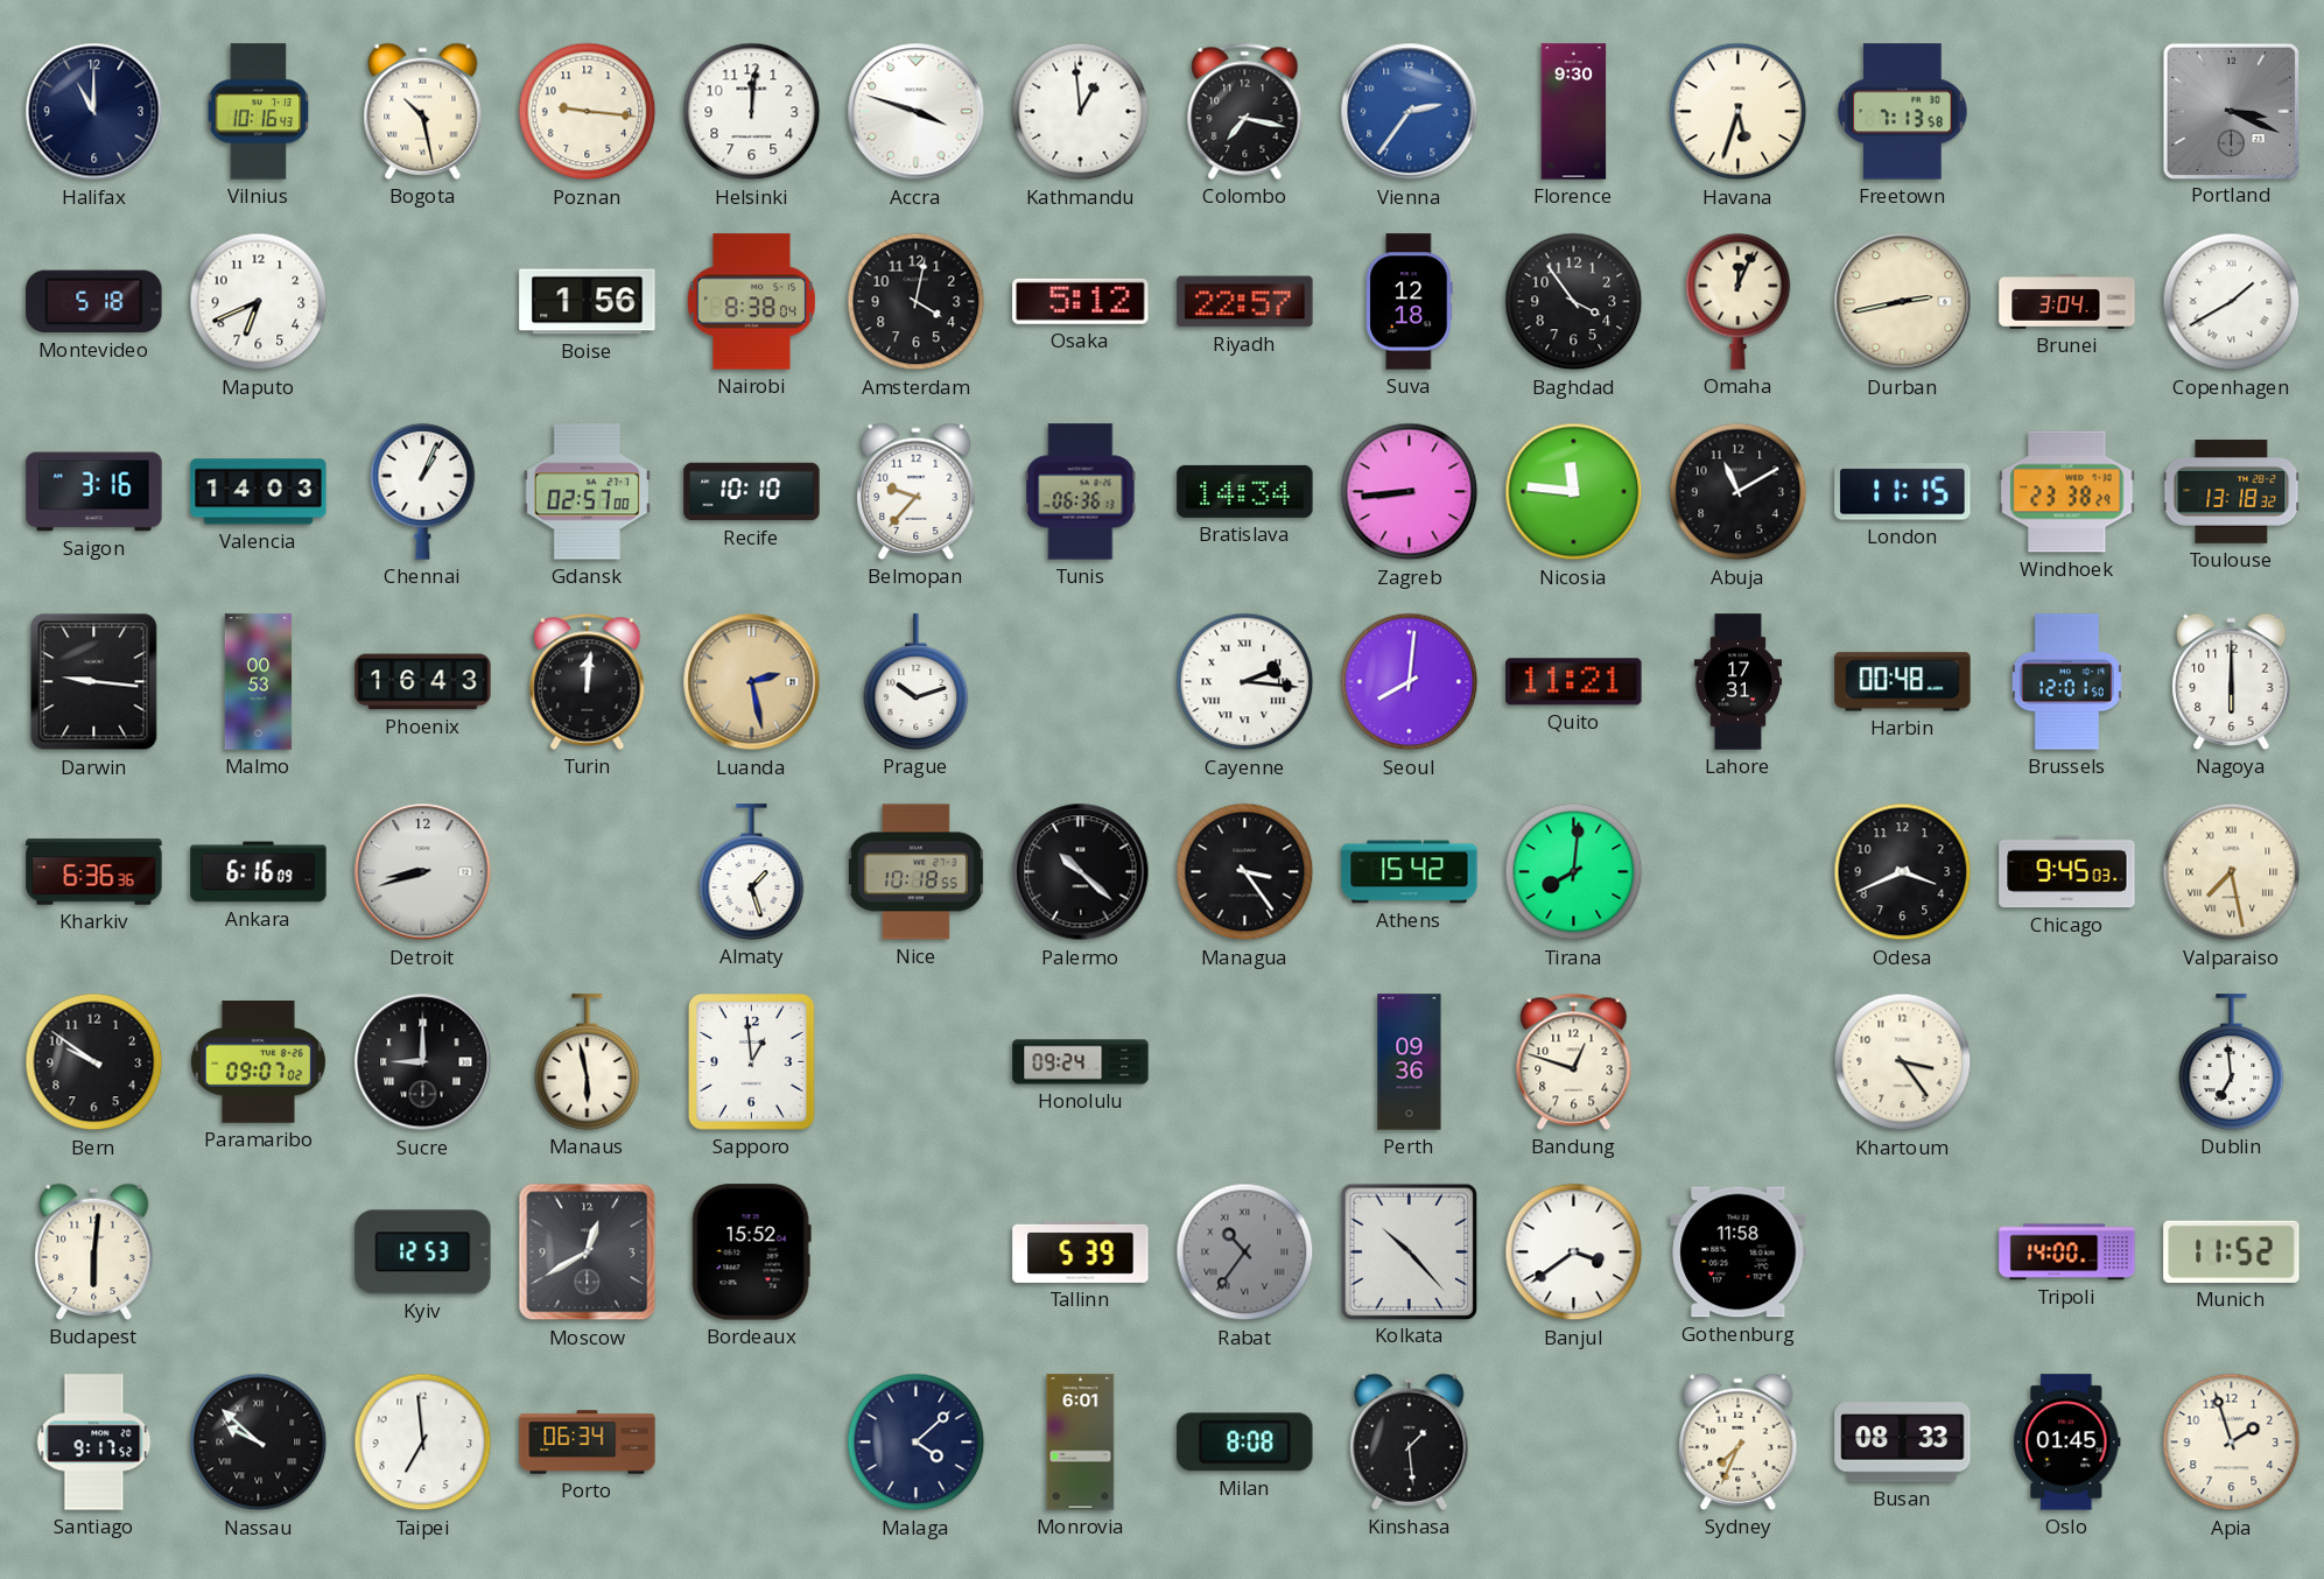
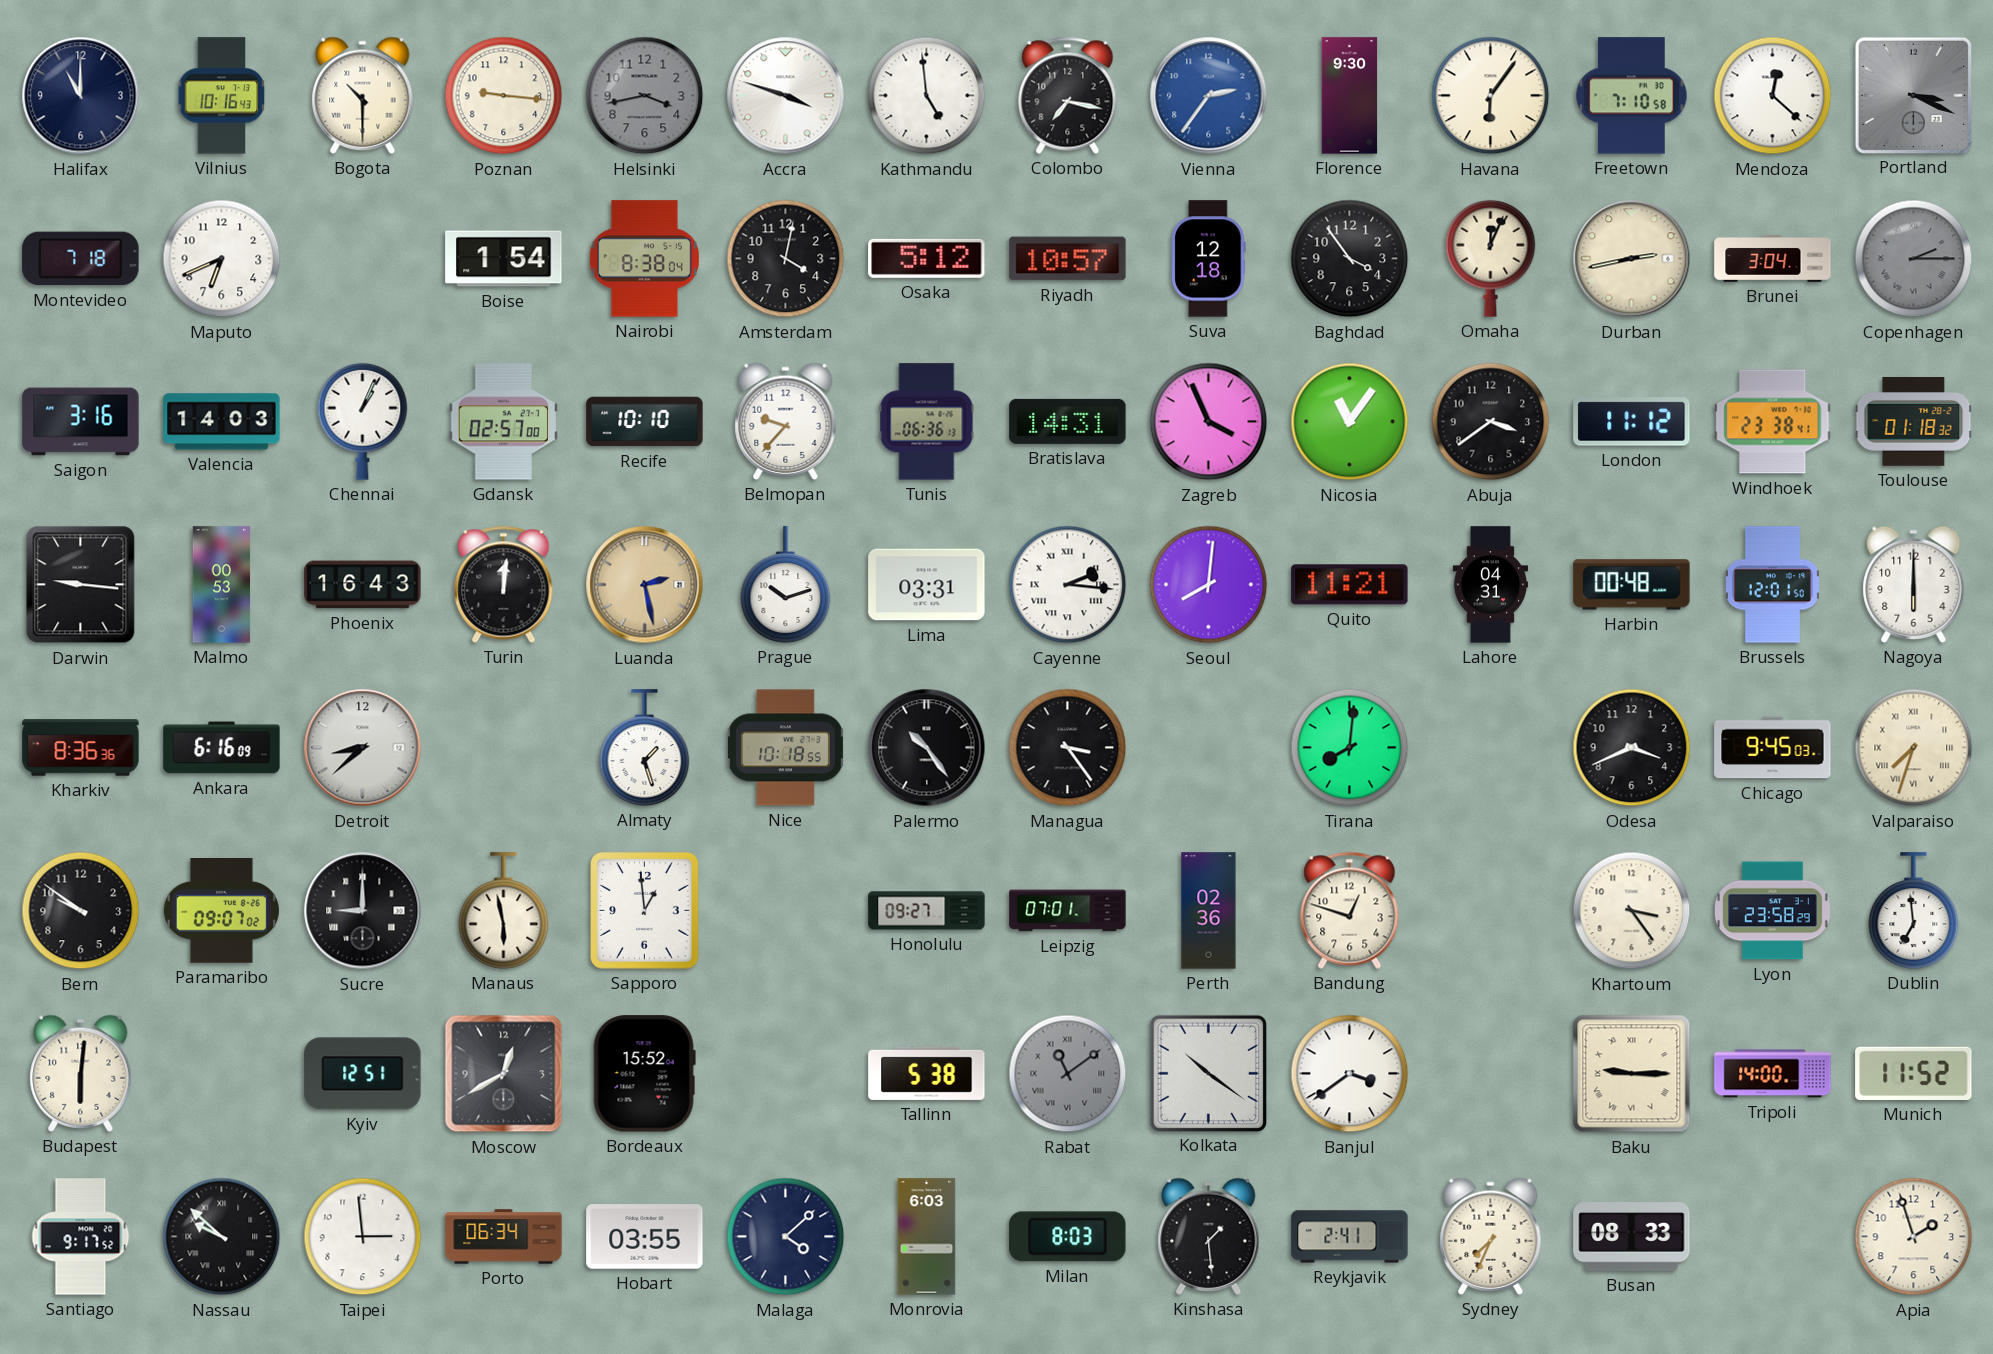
Bogota: 10:28 -> 10:30 (363, 95)
Helsinki: 12:01 -> 3:43 (645, 96)
Helsinki dial: white -> grey (645, 96)
Kathmandu: 12:59 -> 4:59 (927, 96)
Havana: 5:33 -> 6:06 (1491, 96)
Freetown: 7:13 -> 7:10 (1632, 96)
Mendoza: none -> 12:22 (1773, 96)
Montevideo: 5:18 -> 7:18 (81, 259)
Boise: 1:56 -> 1:54 (504, 259)
Riyadh: 22:57 -> 10:57 (1068, 259)
Copenhagen: 1:40 -> 2:15 (1914, 259)
Copenhagen dial: white -> grey (1914, 259)
Bratislava: 14:34 -> 14:31 (1068, 421)
Zagreb: 8:44 -> 3:56 (1209, 422)
Nicosia: 11:46 -> 11:06 (1350, 422)
Abuja: 11:10 -> 3:39 (1491, 422)
London: 11:15 -> 11:12 (1632, 422)
Windhoek: 23:38:29 -> 23:38:41 (1773, 422)
Toulouse: 13:18 -> 01:18 (1914, 422)
Lima: none -> 03:31 (927, 585)
Lahore: 17:31 -> 04:31 (1491, 585)
Kharkiv: 6:36 -> 8:36 (81, 748)
Detroit: 8:42 -> 8:38 (363, 748)
Palermo: 10:22 -> 10:24 (927, 748)
Athens: 15:42 -> none (1410, 872)
Valparaiso: 7:28 -> 7:33 (1914, 748)
Honolulu: 09:24 -> 09:27 (927, 911)
Leipzig: none -> 07:01 (1068, 911)
Perth: 09:36 -> 02:36 (1209, 911)
Lyon: none -> 23:58 (1773, 911)
Kyiv: 12:53 -> 12:51 (363, 1074)
Tallinn: 5:39 -> 5:38 (927, 1073)
Rabat: 10:36 -> 11:09 (1068, 1074)
Kolkata: 10:23 -> 10:21 (1208, 1073)
Gothenburg: 11:58 -> none (1739, 1252)
Baku: none -> 9:15 (1632, 1074)
Taipei: 6:59 -> 2:59 (363, 1237)
Hobart: none -> 03:55 (645, 1237)
Monrovia: 6:01 -> 6:03 (927, 1237)
Milan: 8:08 -> 8:03 (1068, 1237)
Reykjavik: none -> 2:41 (1350, 1237)
Oslo: 01:45 -> none (2067, 1443)
